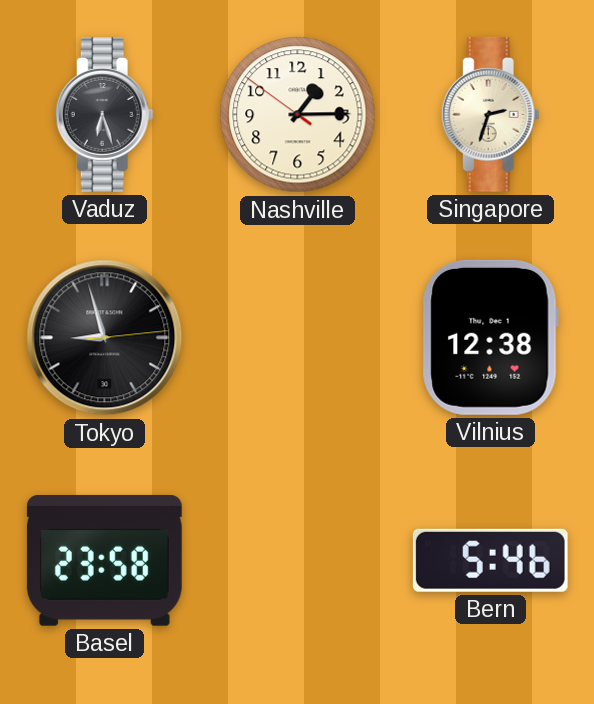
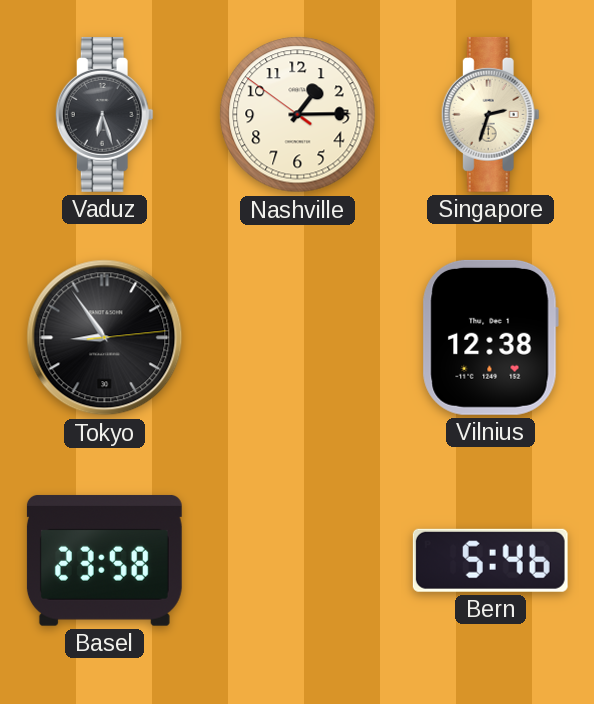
Tokyo: 8:57 -> 8:54 (105, 338)
